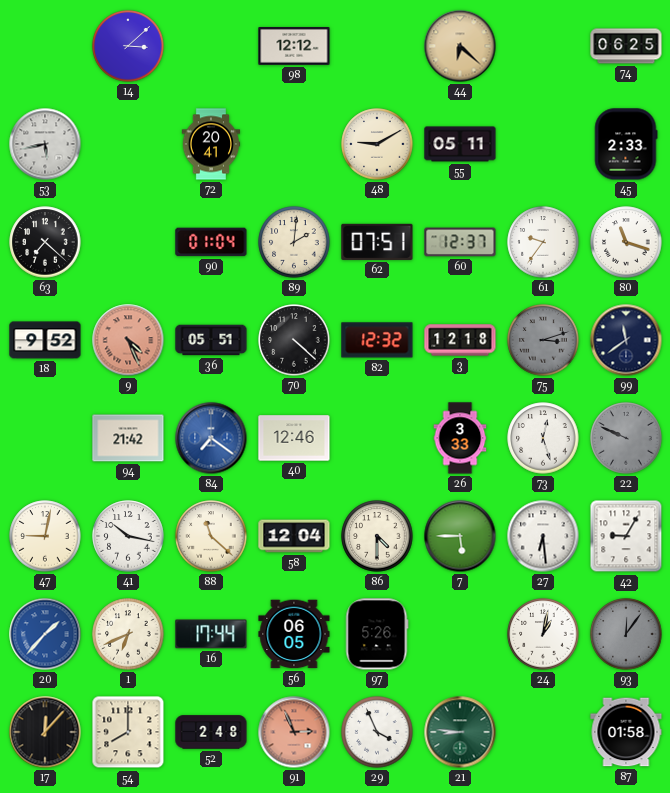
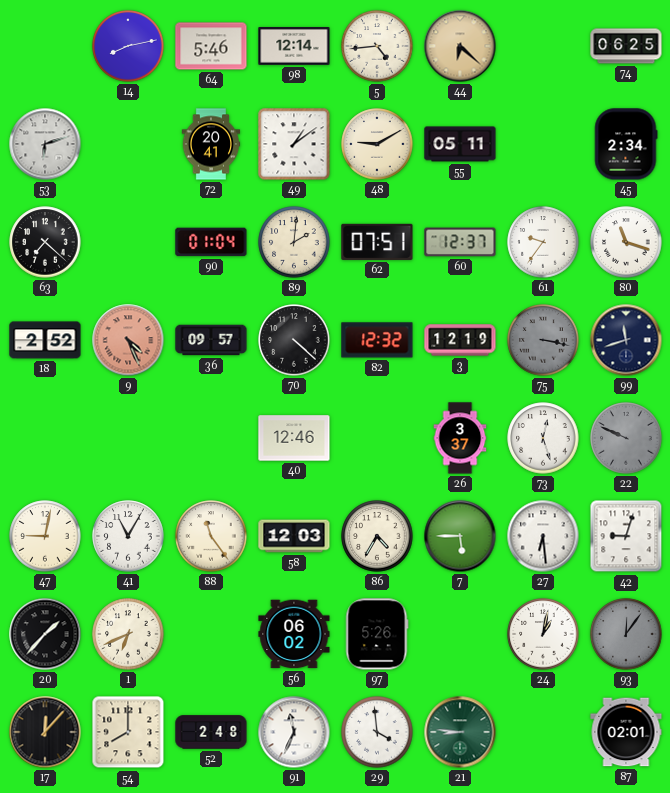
14: 3:08 -> 8:13 (128, 46)
64: none -> 5:46 (211, 46)
98: 12:12 -> 12:14 (294, 47)
5: none -> 4:44 (377, 46)
53: 5:43 -> 6:12 (45, 144)
49: none -> 1:09 (294, 144)
45: 2:33 -> 2:34 (626, 144)
18: 9:52 -> 2:52 (45, 340)
36: 05:51 -> 09:57 (211, 340)
3: 12:18 -> 12:19 (460, 340)
75: 3:12 -> 3:17 (543, 340)
99: 11:39 -> 11:42 (626, 340)
94: 21:42 -> none (128, 438)
84: 7:21 -> none (211, 438)
26: 3:33 -> 3:37 (460, 438)
41: 10:17 -> 11:05 (128, 536)
88: 11:22 -> 11:24 (211, 536)
58: 12:04 -> 12:03 (294, 536)
86: 4:30 -> 4:35 (377, 536)
42: 9:05 -> 9:03 (626, 536)
20 dial: blue -> black (45, 634)
16: 17:44 -> none (211, 634)
56: 06:05 -> 06:02 (294, 634)
91: 2:56 -> 11:34 (294, 732)
91 dial: salmon -> white (294, 732)
29: 3:56 -> 3:59 (377, 732)
87: 01:58 -> 02:01 (626, 732)
